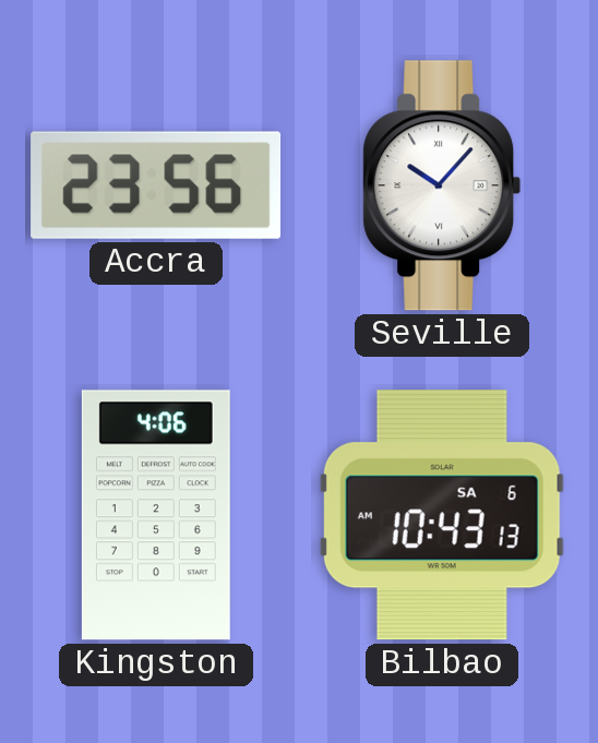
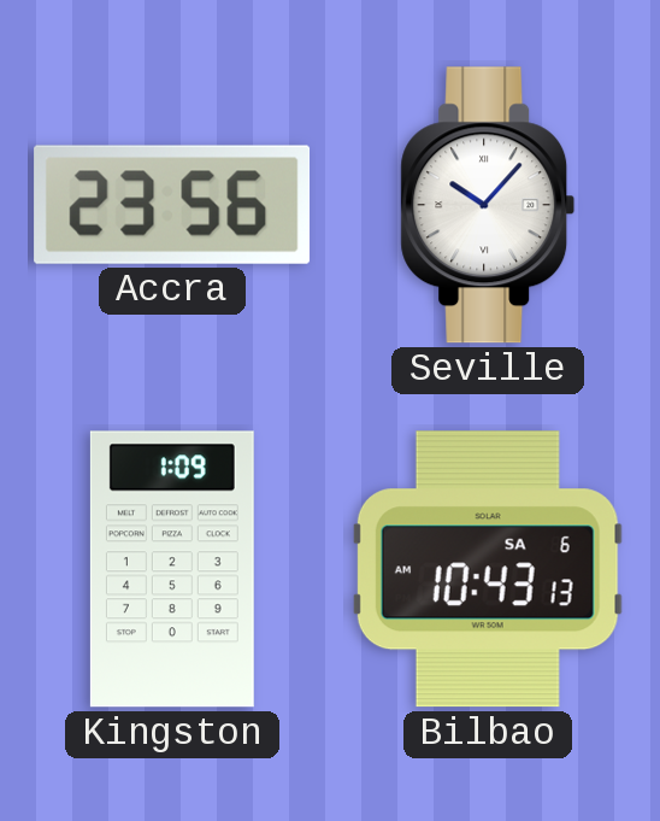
Kingston: 4:06 -> 1:09 (172, 569)
